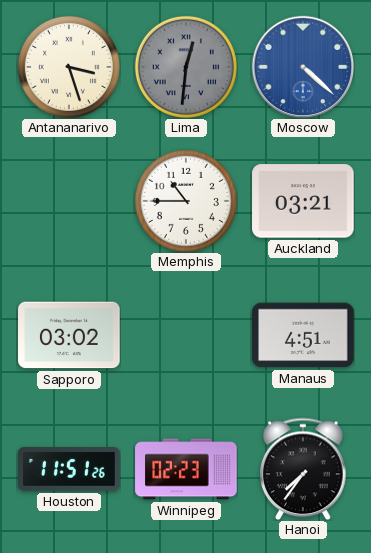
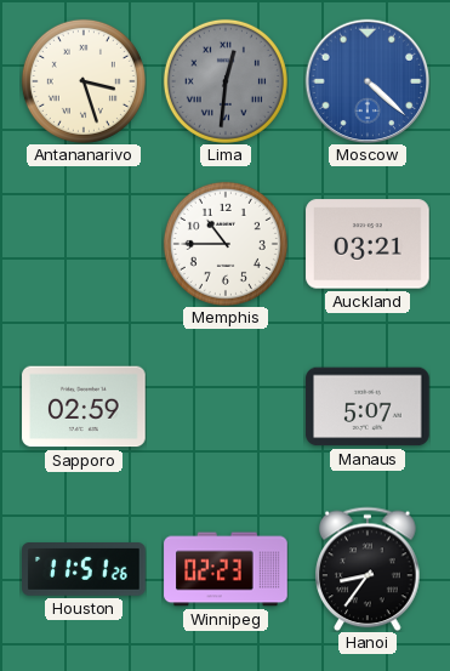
Sapporo: 03:02 -> 02:59 (84, 406)
Manaus: 4:51 -> 5:07 (368, 406)
Hanoi: 7:36 -> 8:36 (368, 569)
